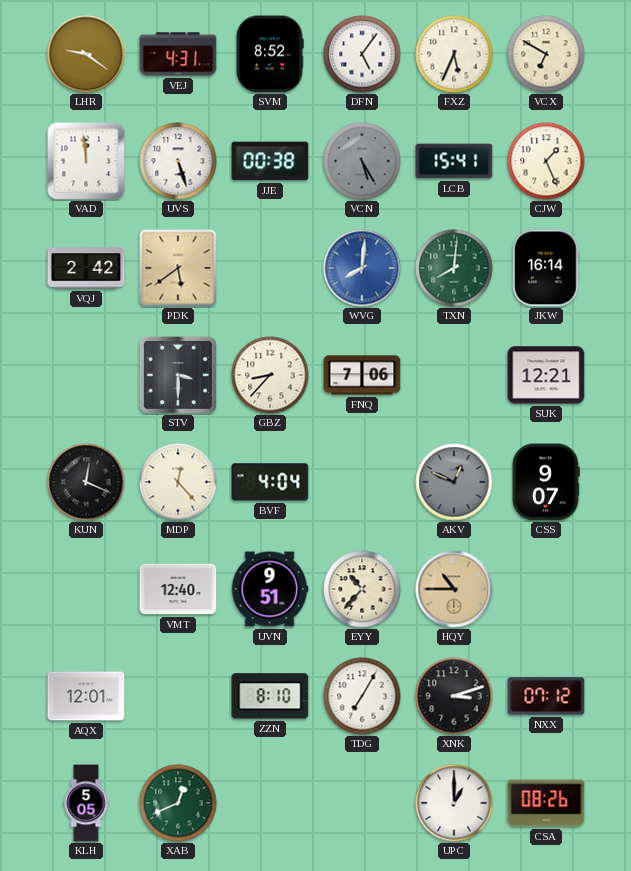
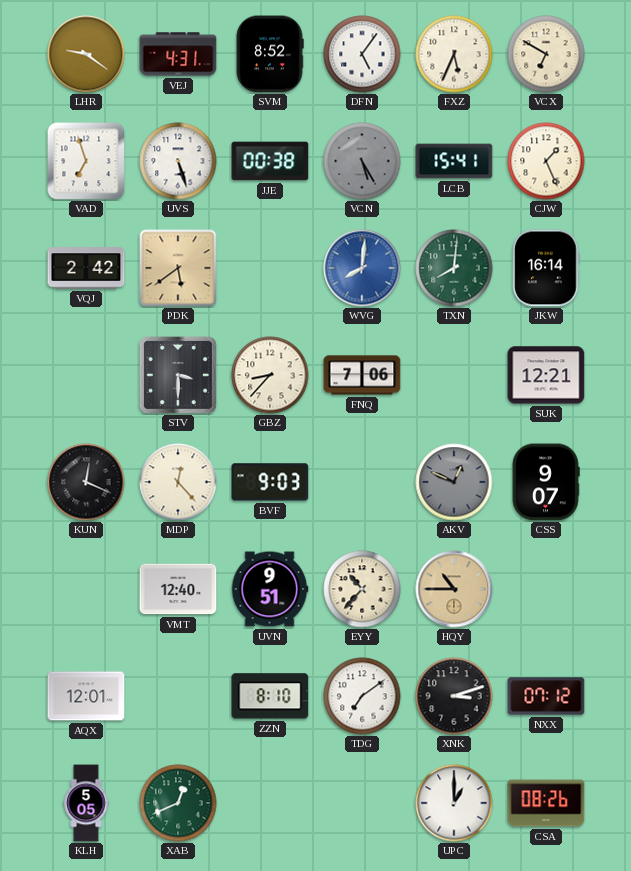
VAD: 11:59 -> 6:57 (86, 161)
BVF: 4:04 -> 9:03 (270, 482)
TDG: 7:05 -> 7:09 (362, 696)
